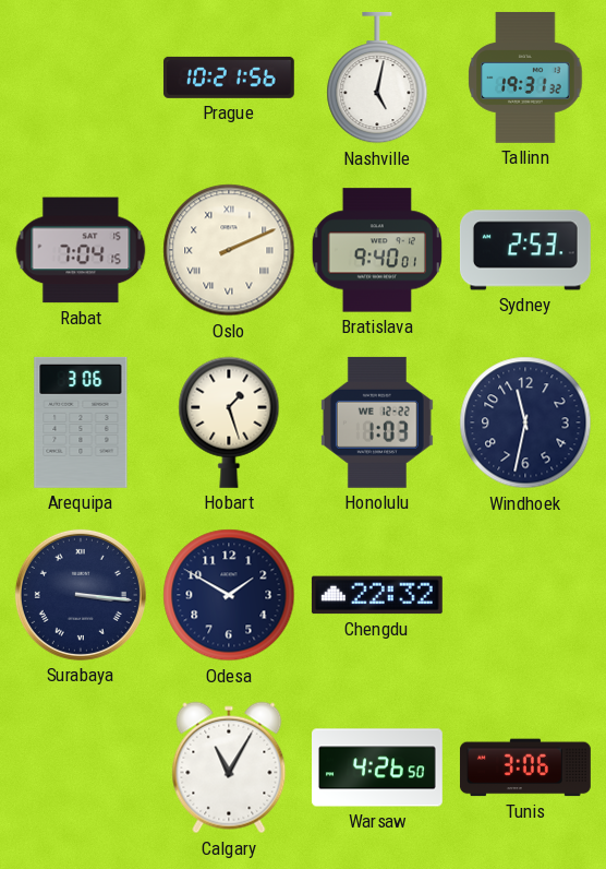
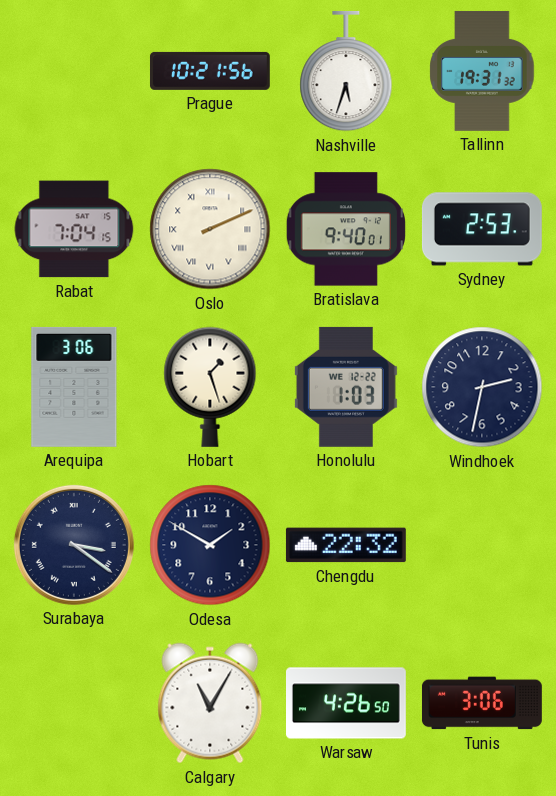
Nashville: 5:02 -> 5:33 (346, 71)
Windhoek: 11:32 -> 2:32 (482, 387)
Surabaya: 3:16 -> 3:21 (74, 545)
